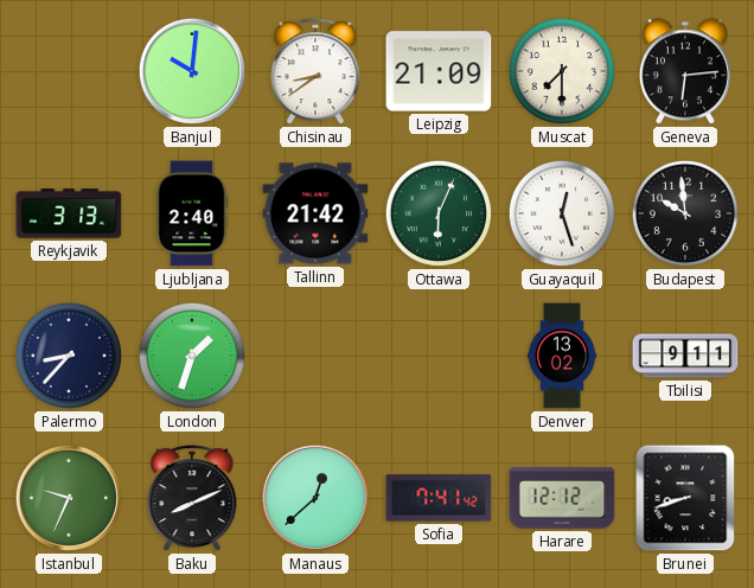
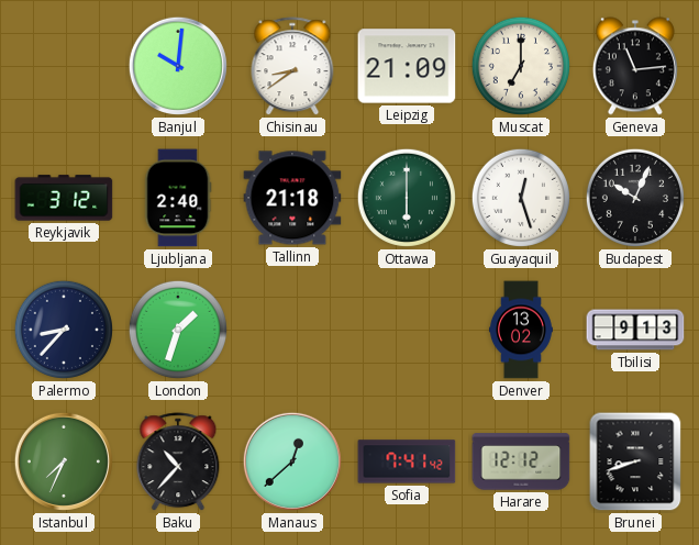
Muscat: 7:30 -> 7:00 (521, 66)
Geneva: 6:14 -> 11:14 (635, 66)
Reykjavik: 3:13 -> 3:12 (64, 198)
Tallinn: 21:42 -> 21:18 (292, 198)
Ottawa: 6:04 -> 6:00 (407, 198)
Budapest: 9:59 -> 10:04 (635, 198)
Tbilisi: 9:11 -> 9:13 (635, 330)
Istanbul: 9:34 -> 7:34 (64, 461)
Baku: 8:11 -> 10:37 (178, 463)
